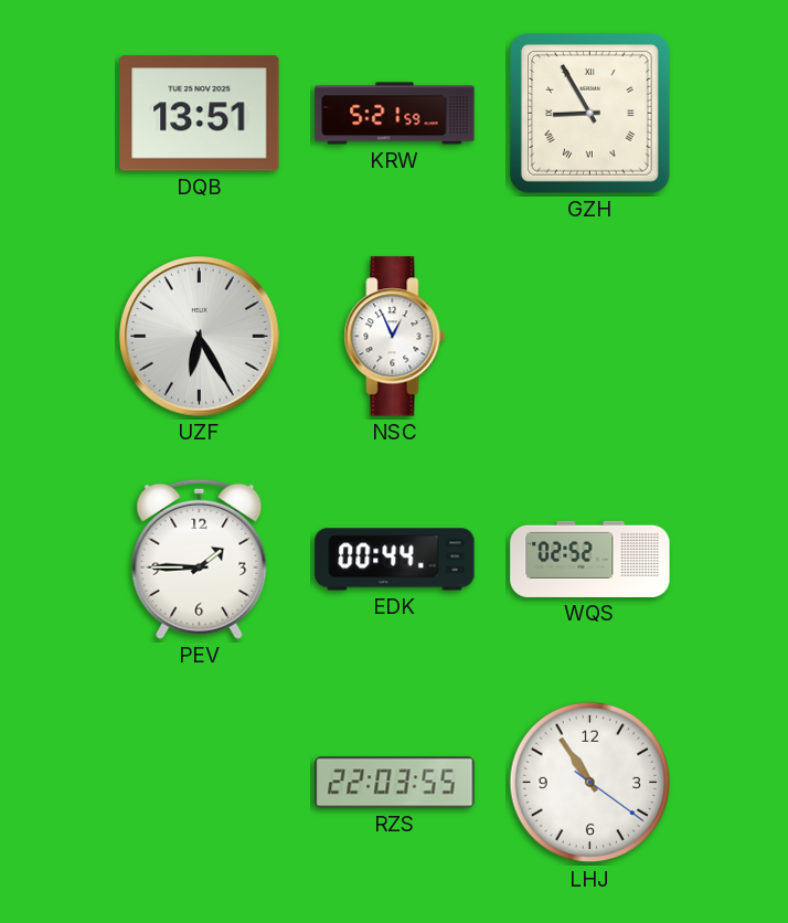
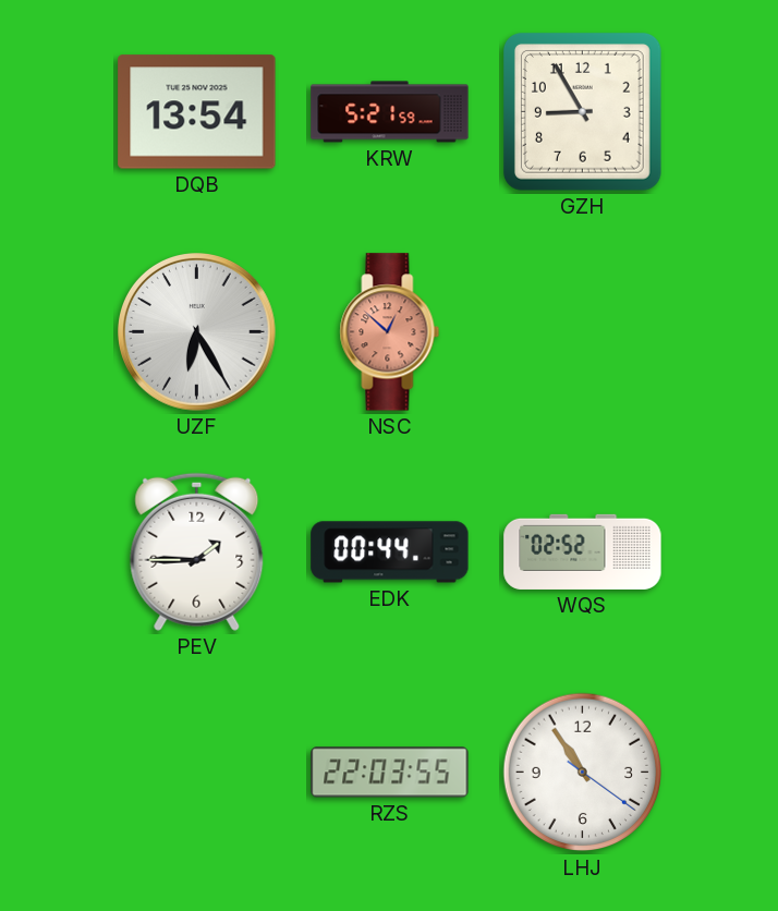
DQB: 13:51 -> 13:54 (197, 112)
GZH numerals: Roman -> Arabic (582, 111)
NSC: 12:56 -> 12:52 (390, 332)
NSC dial: white -> salmon (390, 332)
